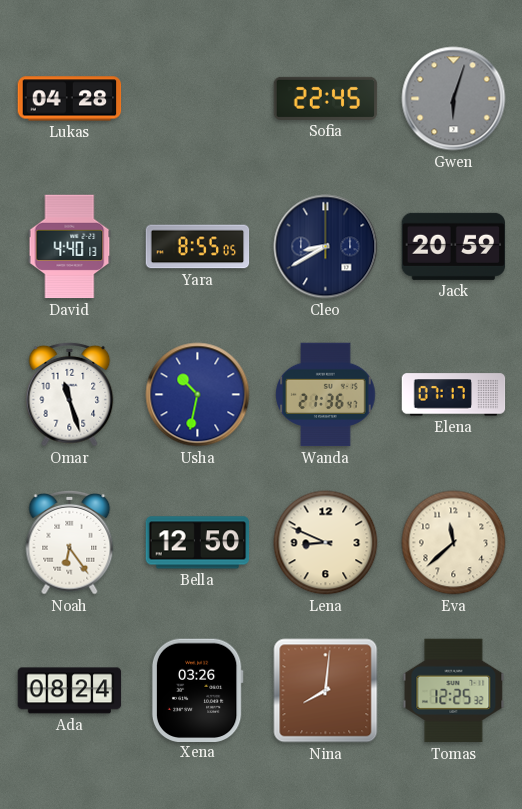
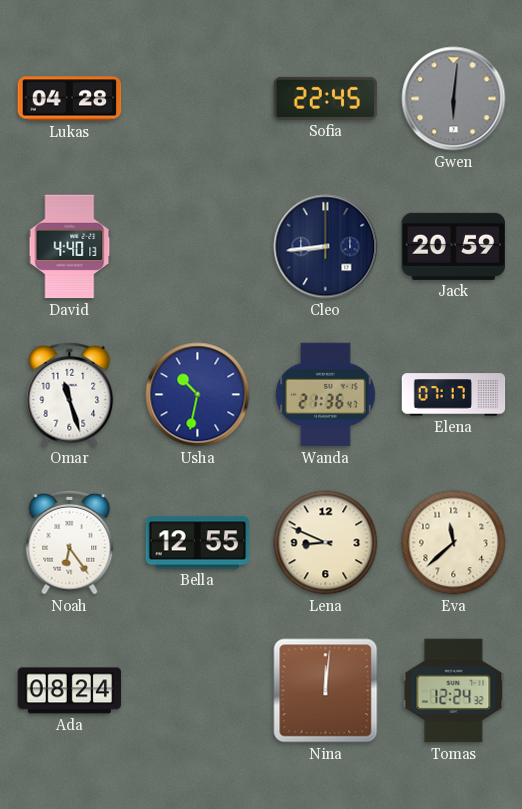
Gwen: 6:03 -> 6:01 (454, 99)
Yara: 8:55 -> none (198, 247)
Cleo: 8:40 -> 8:44 (326, 247)
Bella: 12:50 -> 12:55 (198, 543)
Xena: 03:26 -> none (197, 690)
Nina: 8:01 -> 12:01 (326, 691)
Tomas: 12:25 -> 12:24 (454, 691)
